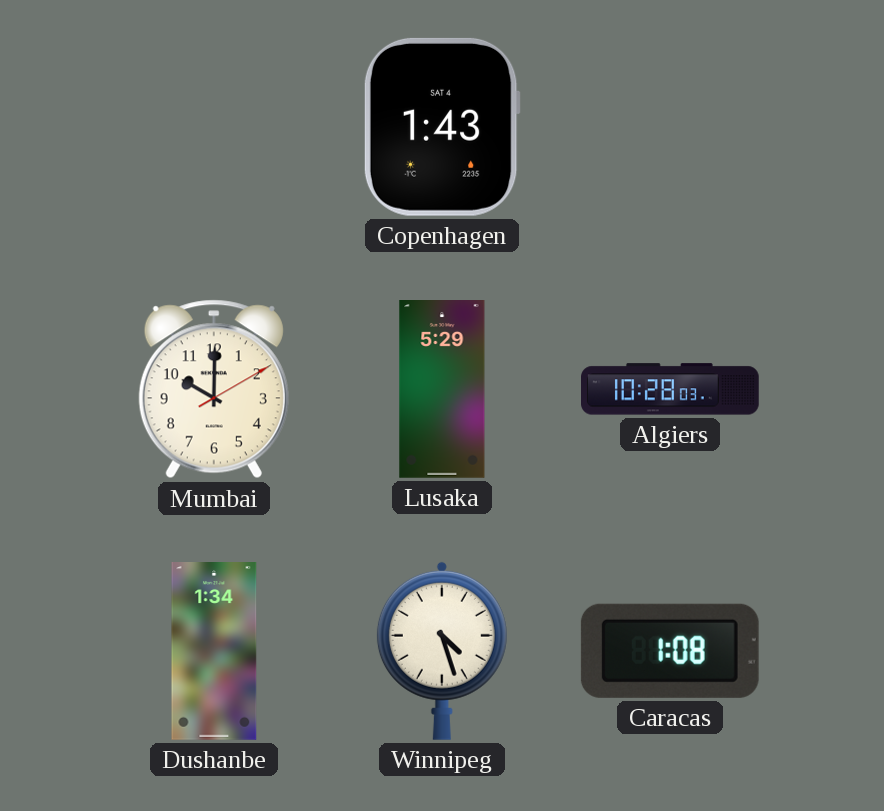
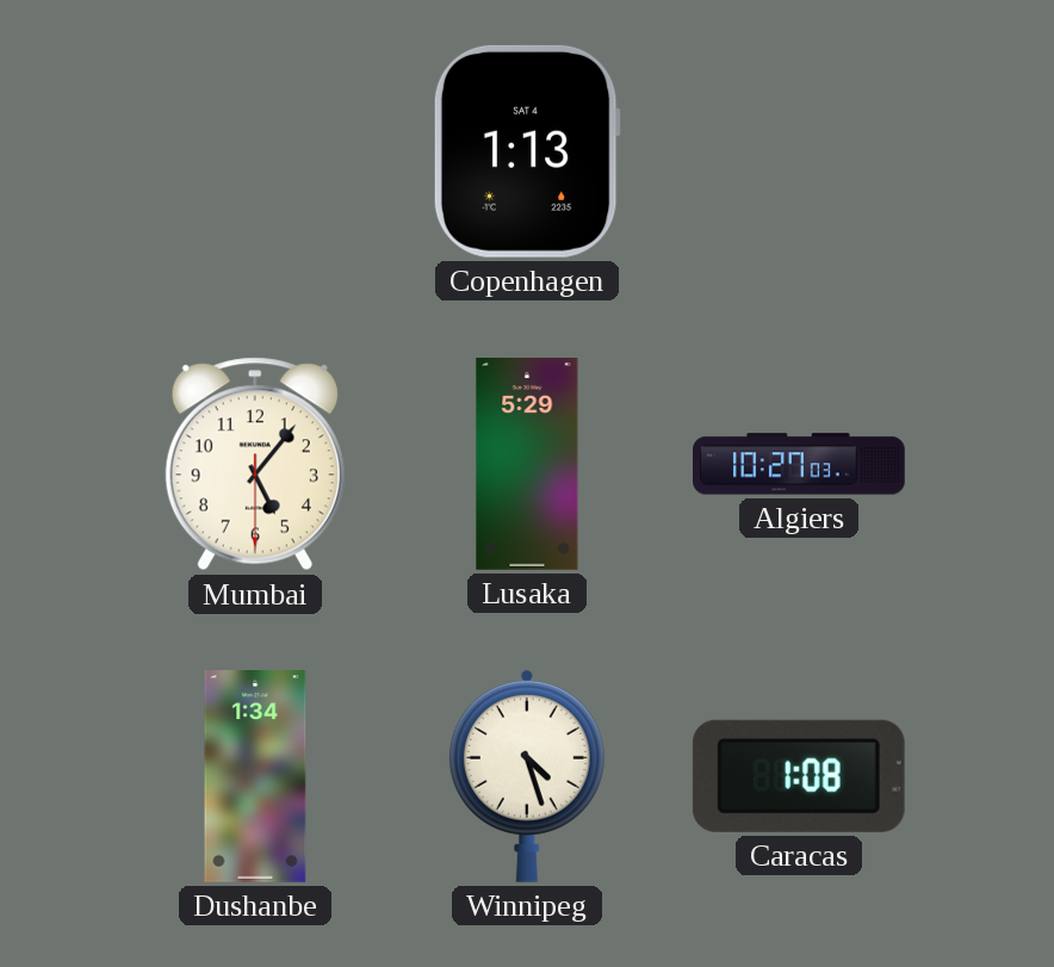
Copenhagen: 1:43 -> 1:13 (527, 151)
Mumbai: 10:00 -> 5:06 (255, 464)
Algiers: 10:28 -> 10:27 (800, 464)
